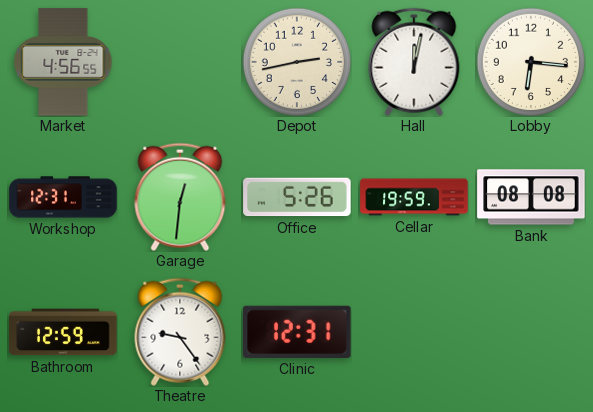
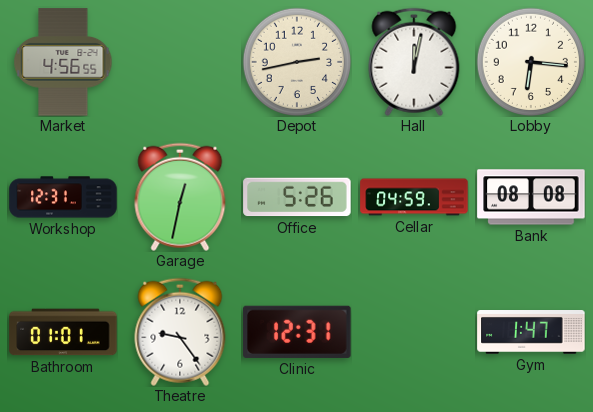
Garage: 12:31 -> 12:32 (180, 197)
Cellar: 19:59 -> 04:59 (414, 197)
Bathroom: 12:59 -> 01:01 (63, 332)
Gym: none -> 1:47 (531, 333)
